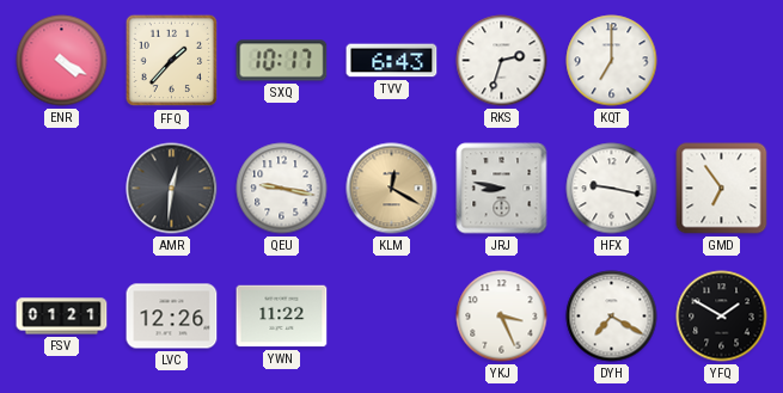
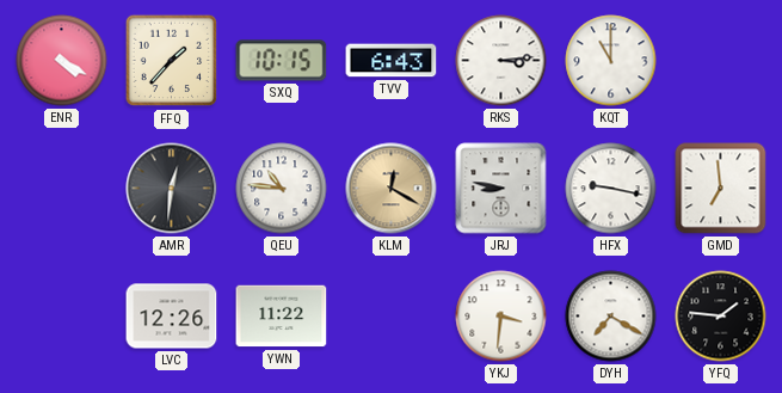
SXQ: 10:17 -> 10:15 (282, 61)
RKS: 2:33 -> 3:14 (501, 61)
KQT: 7:00 -> 11:00 (611, 61)
QEU: 9:17 -> 10:46 (282, 189)
GMD: 6:54 -> 6:59 (721, 189)
FSV: 01:21 -> none (62, 317)
YKJ: 3:26 -> 3:31 (501, 317)
YFQ: 1:50 -> 1:46 (721, 317)
